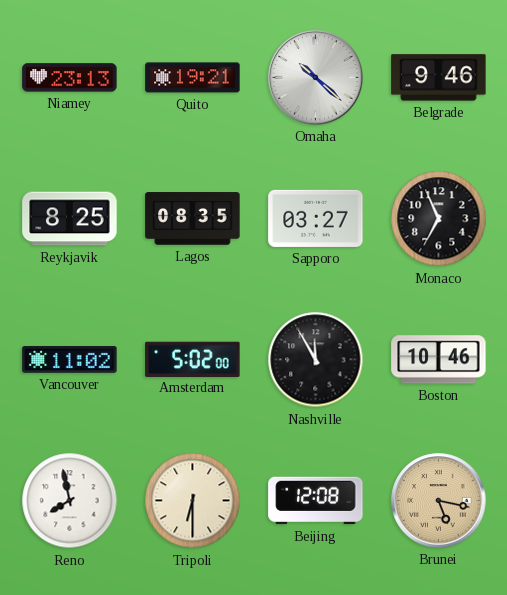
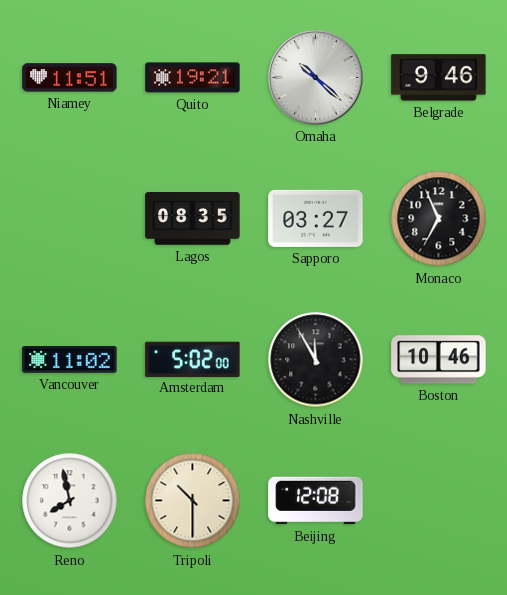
Niamey: 23:13 -> 11:51 (70, 78)
Reykjavik: 8:25 -> none (70, 219)
Tripoli: 6:30 -> 10:30 (193, 501)
Brunei: 5:17 -> none (439, 501)
